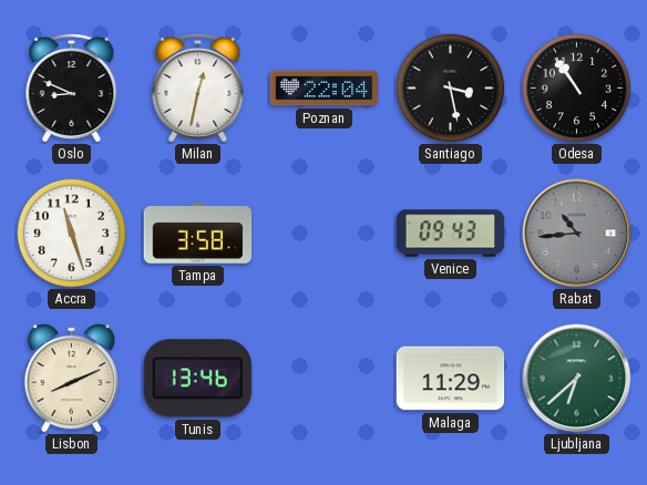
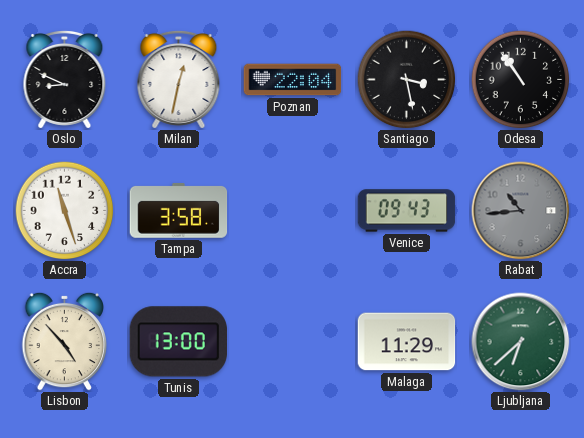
Lisbon: 8:11 -> 4:53 (65, 341)
Tunis: 13:46 -> 13:00 (178, 342)
